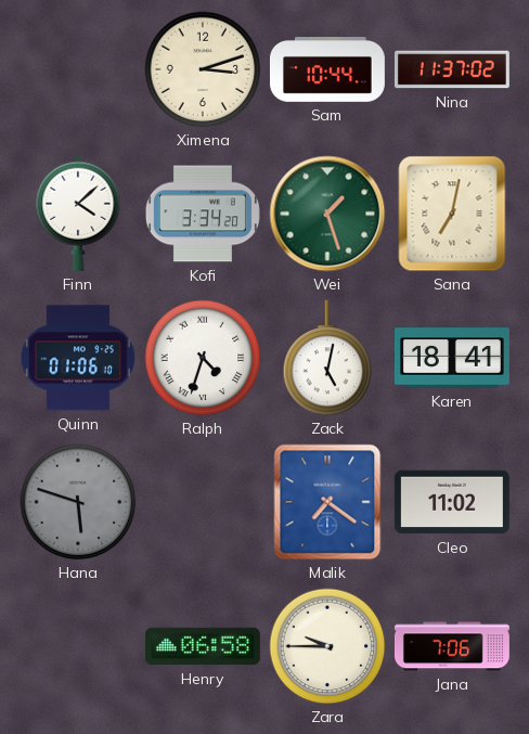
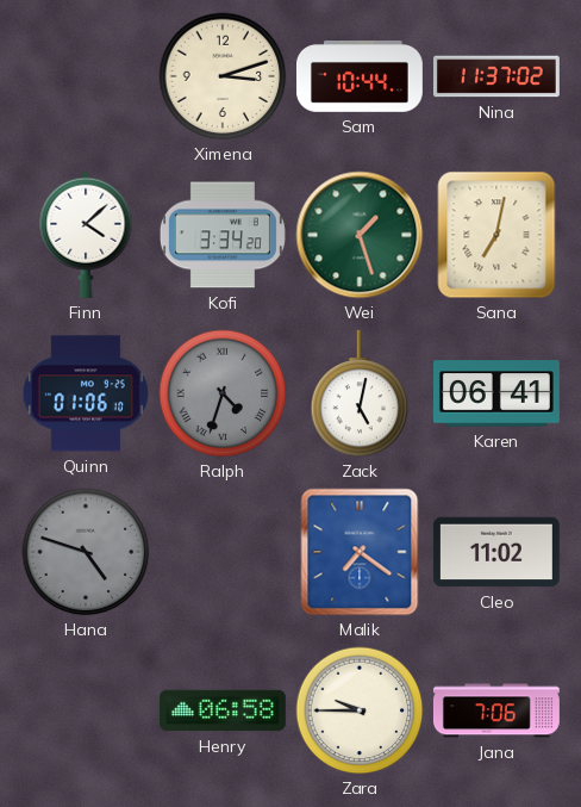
Ralph dial: white -> grey (223, 393)
Karen: 18:41 -> 06:41 (496, 393)
Hana: 5:48 -> 4:48 (86, 552)
